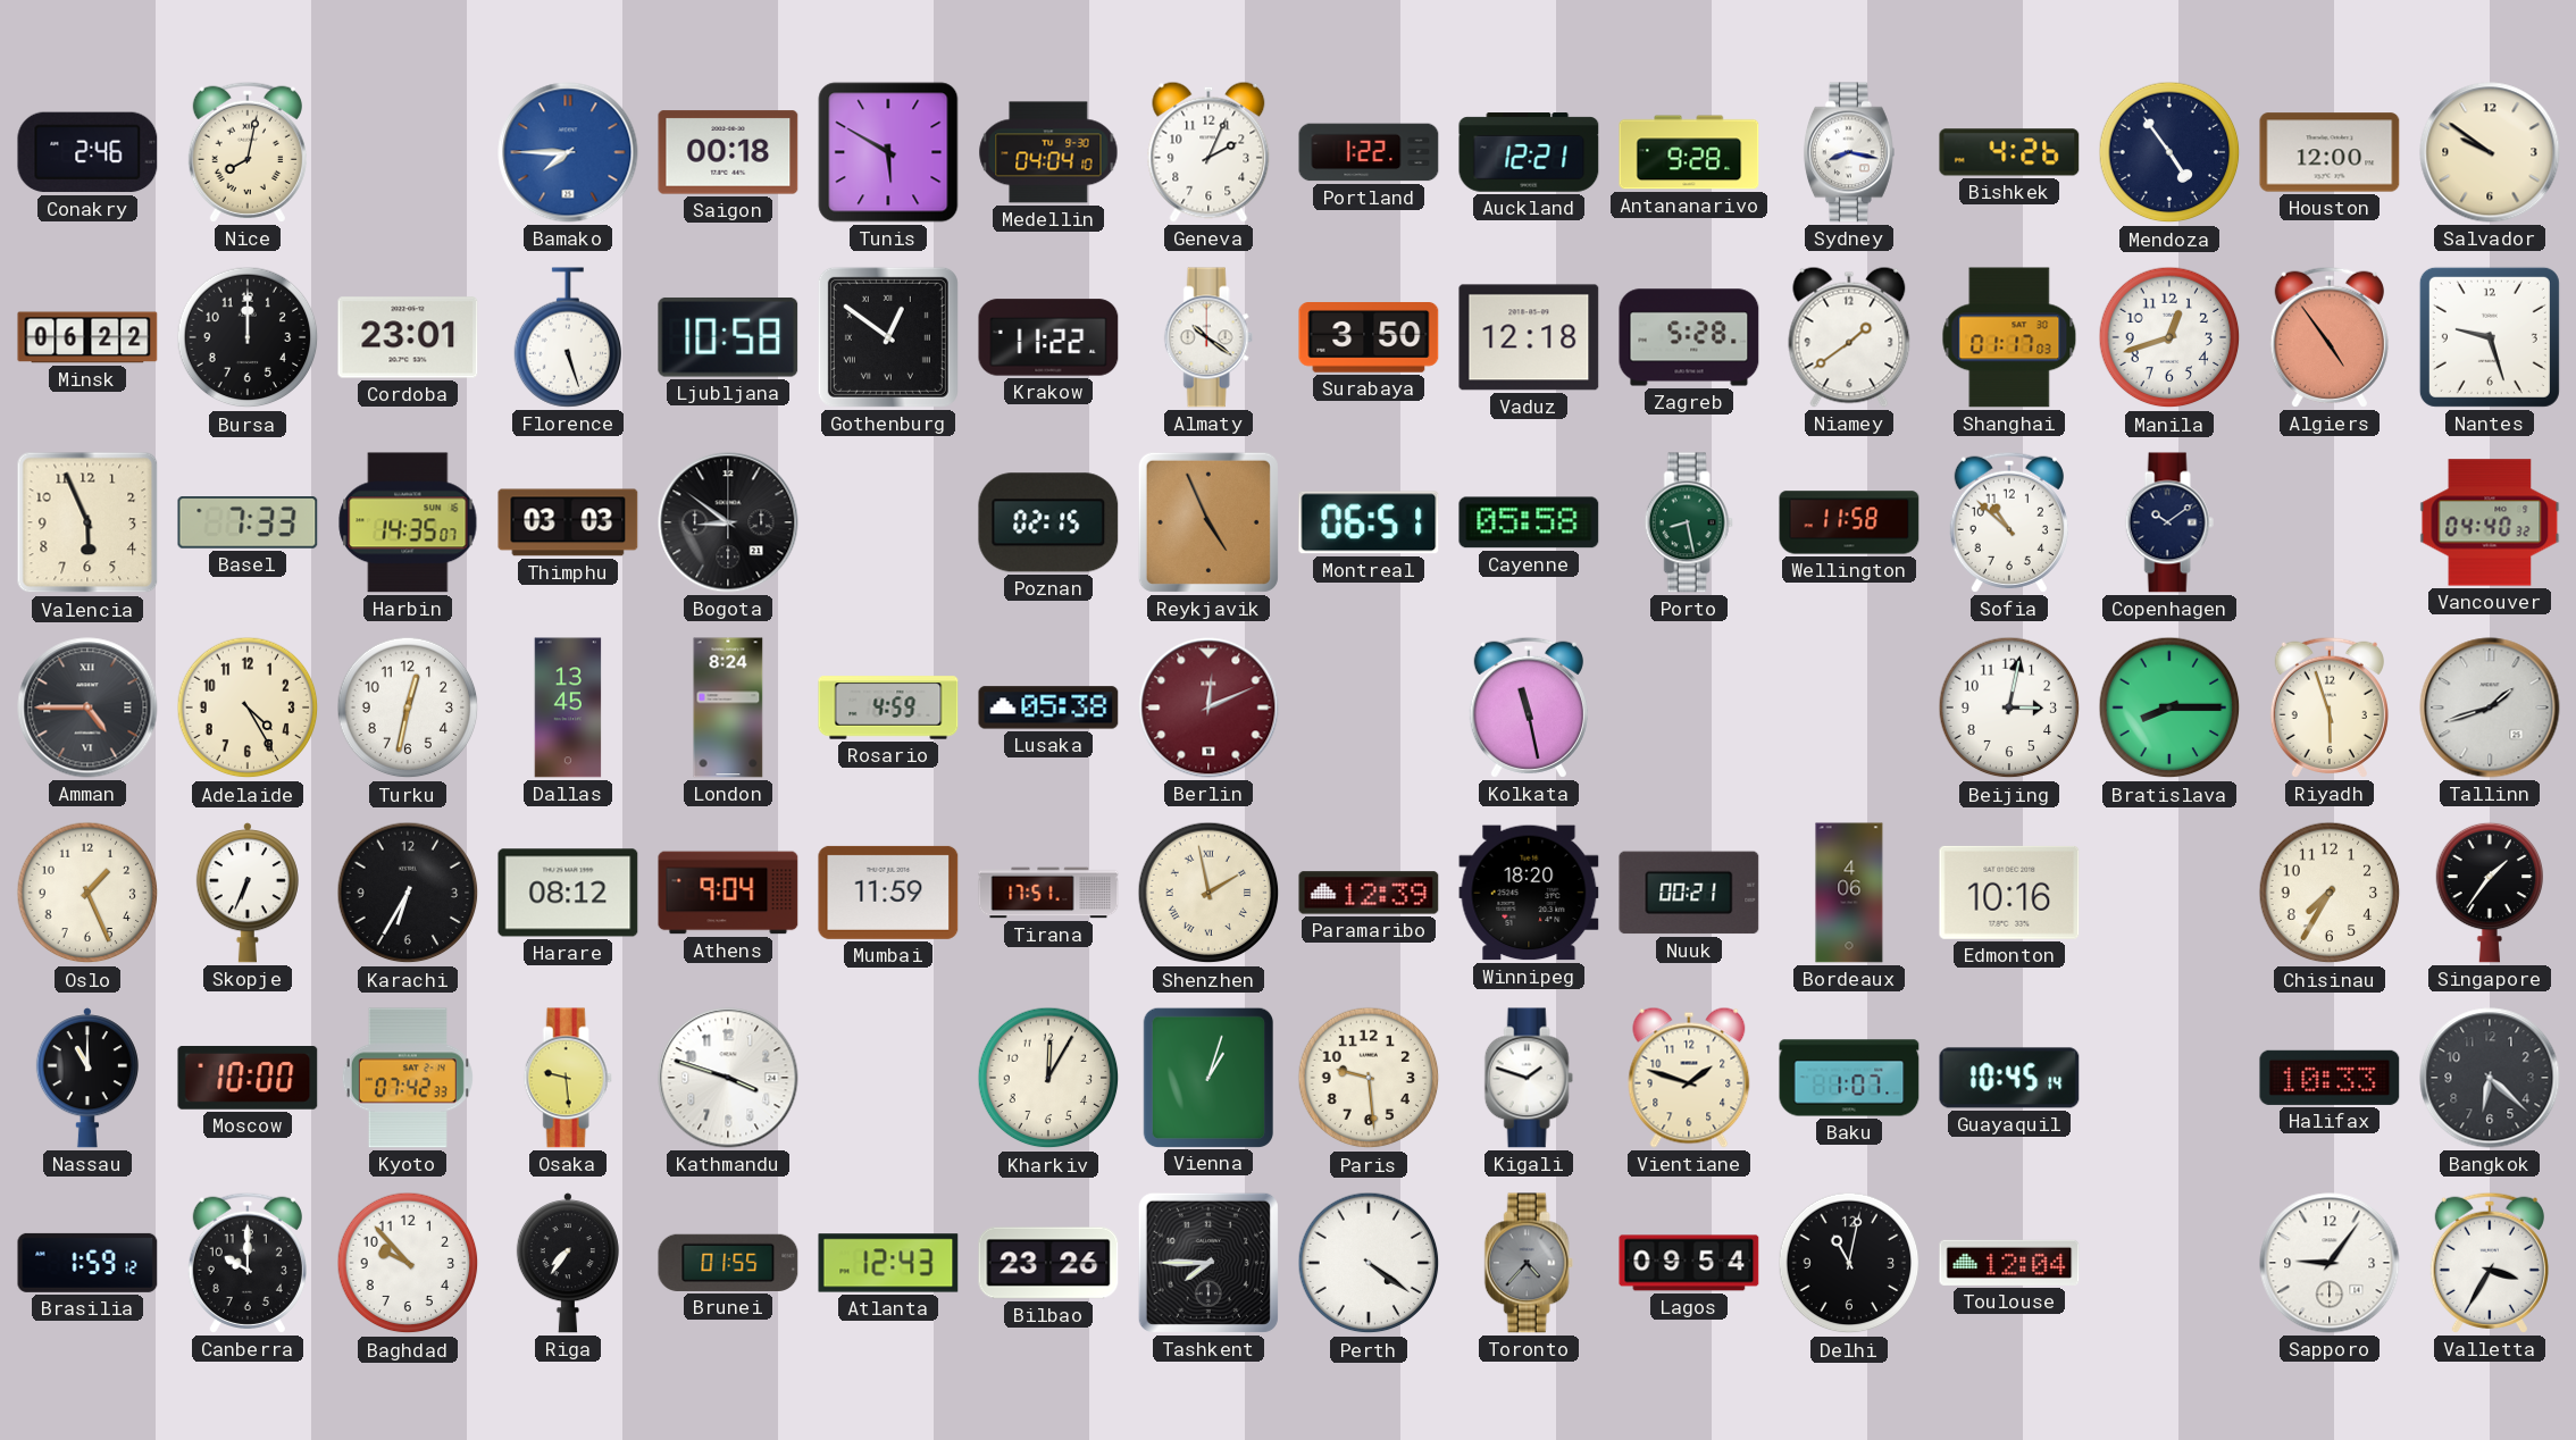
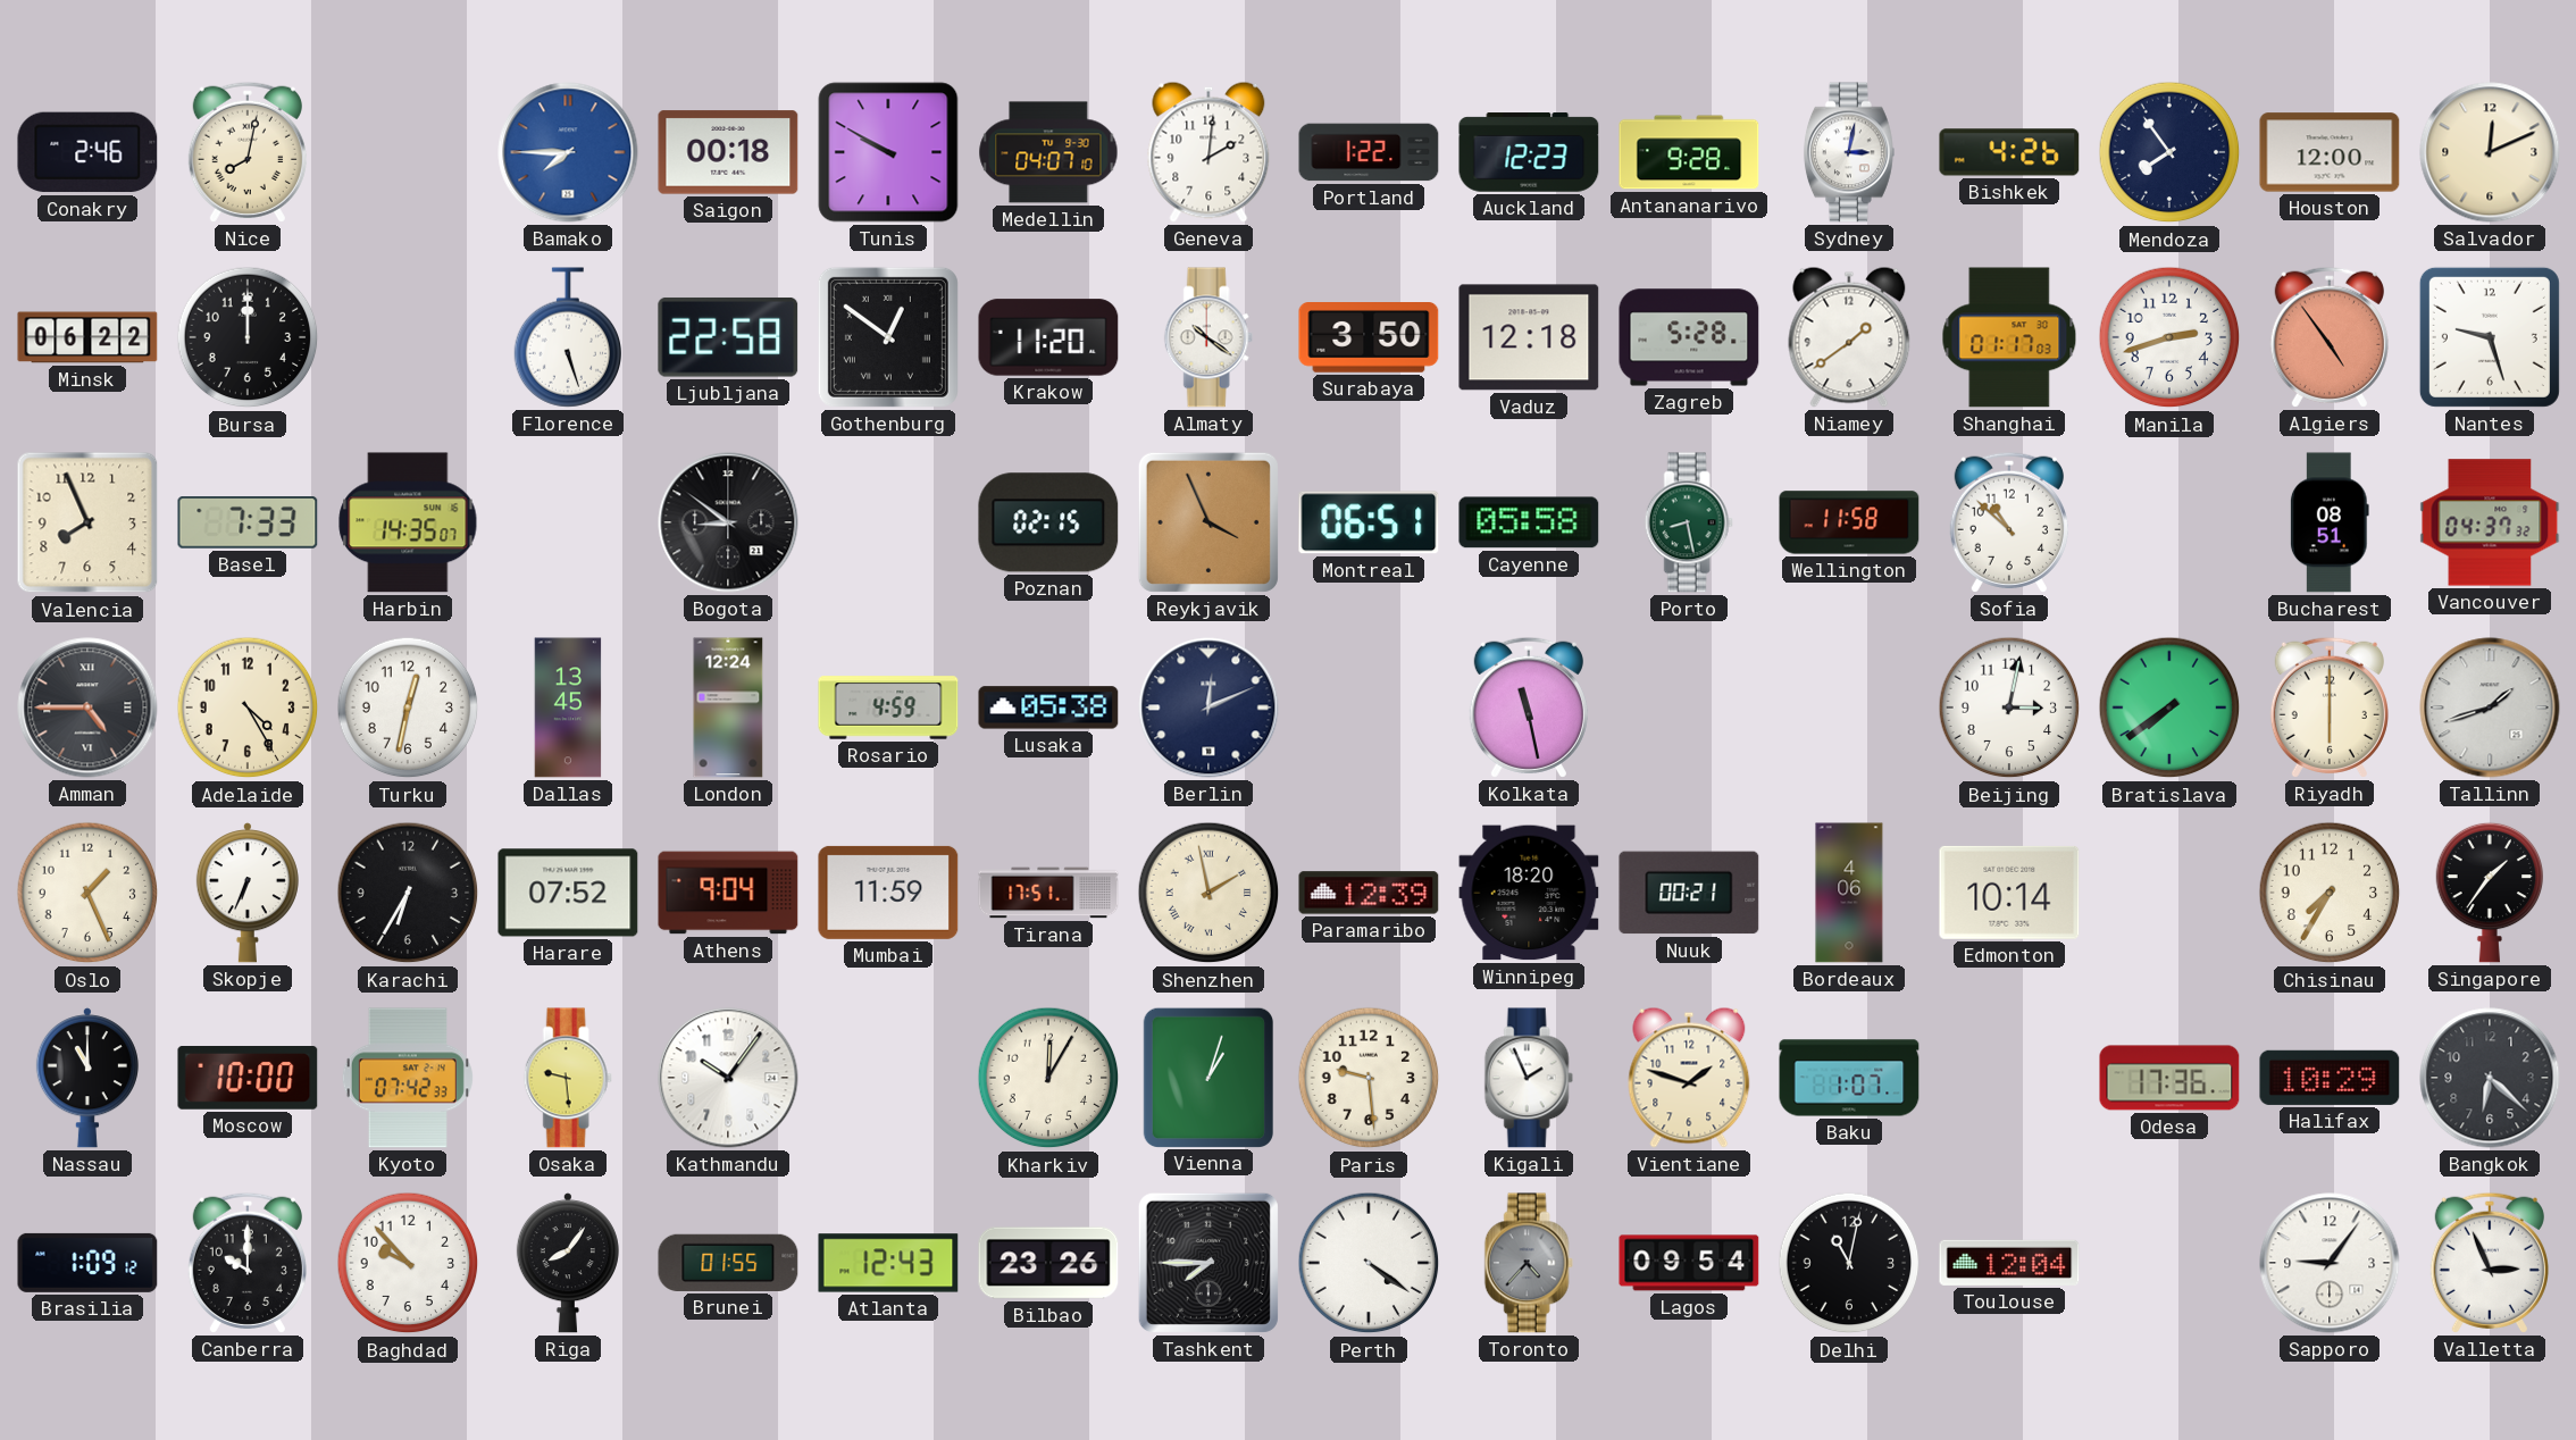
Tunis: 5:50 -> 9:50 (888, 152)
Medellin: 04:04 -> 04:07 (1048, 152)
Geneva: 2:04 -> 2:01 (1208, 152)
Auckland: 12:21 -> 12:23 (1529, 152)
Sydney: 8:17 -> 3:02 (1849, 152)
Mendoza: 4:54 -> 7:54 (2169, 152)
Salvador: 9:51 -> 12:11 (2490, 152)
Cordoba: 23:01 -> none (408, 337)
Ljubljana: 10:58 -> 22:58 (728, 337)
Krakow: 11:22 -> 11:20 (1048, 337)
Manila: 12:42 -> 2:42 (2169, 337)
Valencia: 5:56 -> 7:56 (87, 522)
Thimphu: 03:03 -> none (568, 522)
Reykjavik: 4:56 -> 3:56 (1208, 522)
Copenhagen: 10:09 -> none (2169, 522)
Bucharest: none -> 08:51 (2330, 522)
Vancouver: 04:40 -> 04:37 (2490, 522)
London: 8:24 -> 12:24 (728, 708)
Berlin dial: burgundy -> navy (1208, 708)
Bratislava: 8:15 -> 7:39 (2169, 708)
Riyadh: 5:57 -> 6:00 (2330, 708)
Harare: 08:12 -> 07:52 (568, 893)
Edmonton: 10:16 -> 10:14 (2009, 893)
Kathmandu: 3:48 -> 10:06 (728, 1078)
Kigali: 1:48 -> 1:56 (1529, 1078)
Guayaquil: 10:45 -> none (2009, 1078)
Odesa: none -> 17:36 (2169, 1078)
Halifax: 10:33 -> 10:29 (2330, 1078)
Brasilia: 1:59 -> 1:09 (87, 1263)
Riga: 7:36 -> 8:06 (568, 1263)
Valletta: 3:35 -> 2:56 (2490, 1263)
